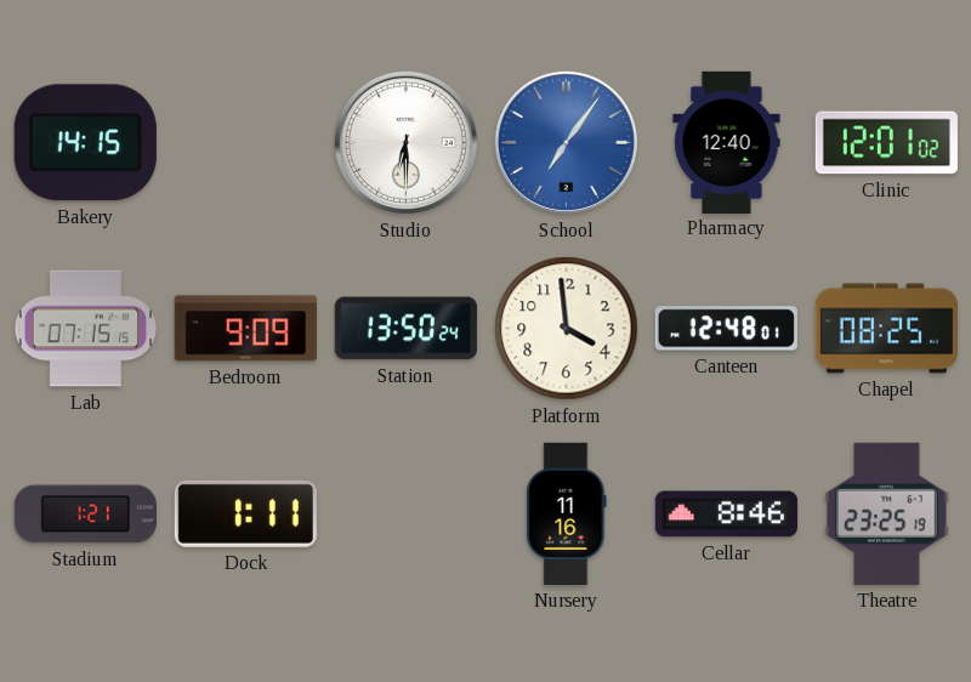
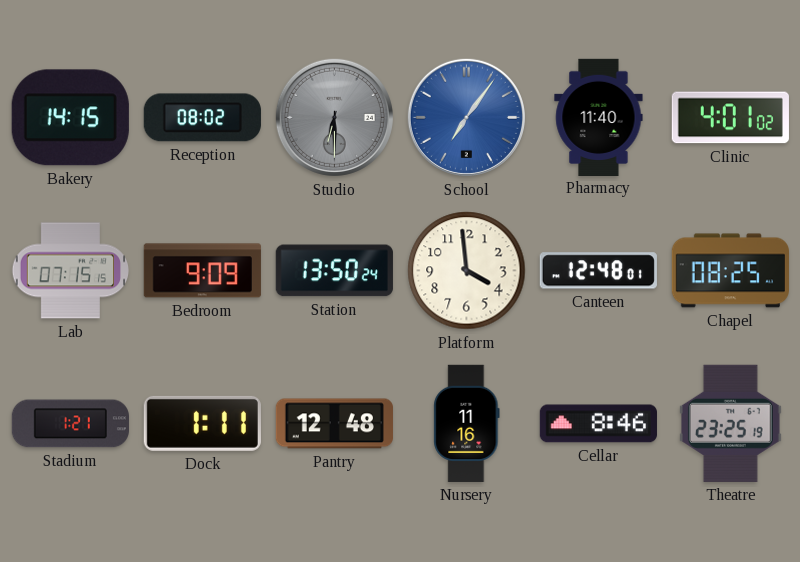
Reception: none -> 08:02 (202, 118)
Studio dial: white -> grey (334, 117)
Pharmacy: 12:40 -> 11:40 (599, 117)
Clinic: 12:01 -> 4:01 (730, 118)
Pantry: none -> 12:48 (334, 424)
